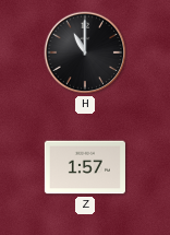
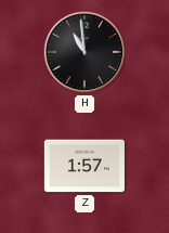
H: 11:00 -> 10:59 (84, 52)
